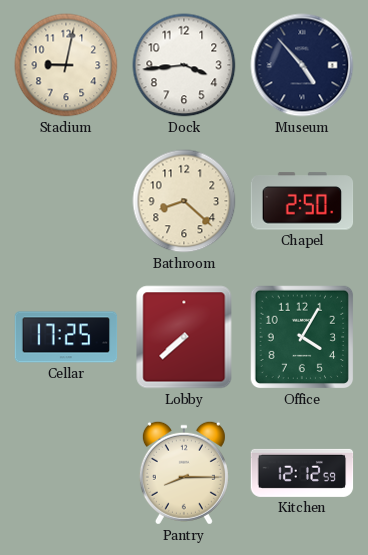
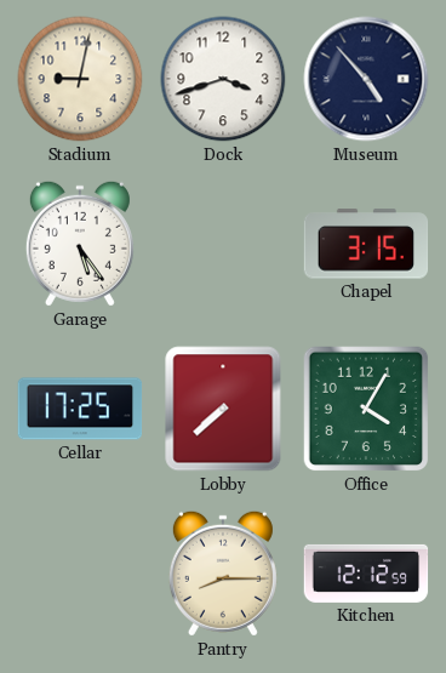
Dock: 3:44 -> 3:42 (223, 79)
Garage: none -> 5:24 (80, 244)
Bathroom: 8:22 -> none (184, 201)
Chapel: 2:50 -> 3:15 (366, 244)
